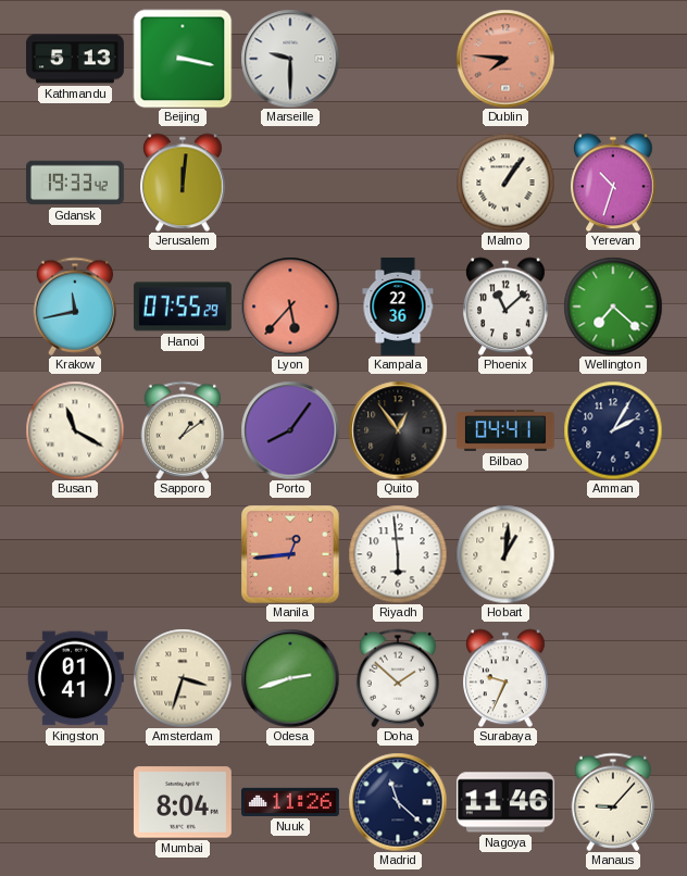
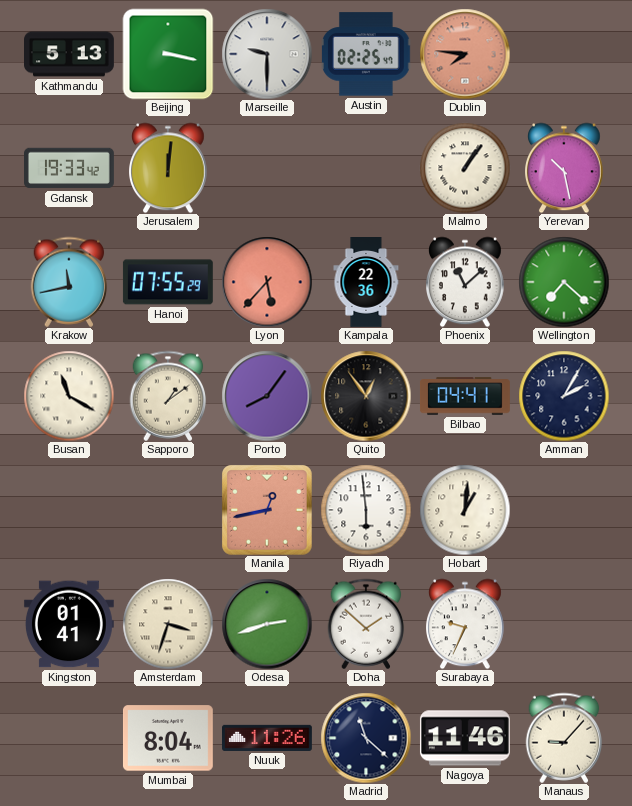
Austin: none -> 02:25 (366, 54)
Yerevan: 10:33 -> 10:28 (565, 168)
Manila: 12:44 -> 12:43 (267, 510)
